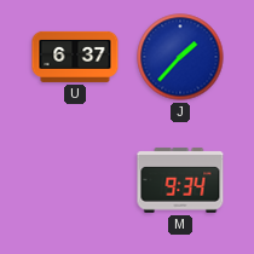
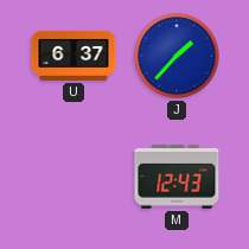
M: 9:34 -> 12:43 (177, 177)
